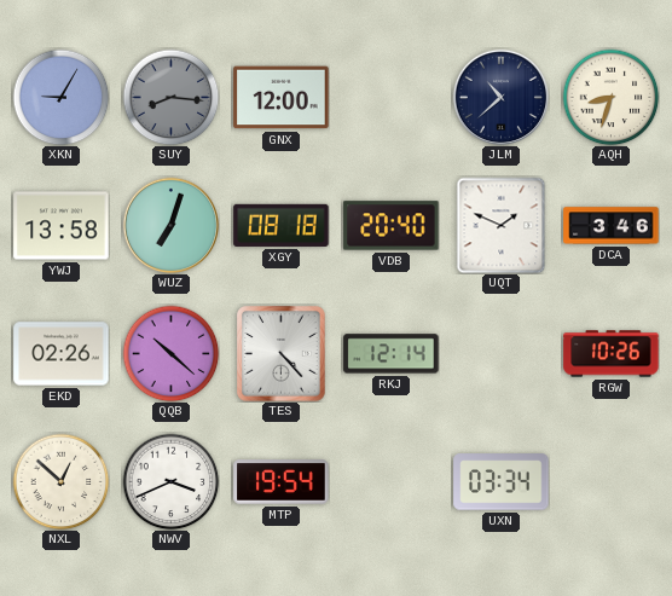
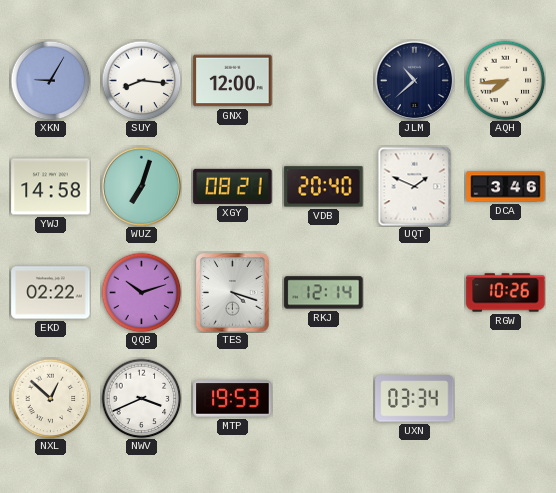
SUY dial: grey -> white (141, 80)
AQH: 8:33 -> 7:44 (505, 80)
YWJ: 13:58 -> 14:58 (51, 187)
XGY: 08:18 -> 08:21 (233, 186)
EKD: 02:26 -> 02:22 (51, 293)
QQB: 10:22 -> 10:12 (141, 292)
TES: 4:23 -> 4:18 (233, 293)
MTP: 19:54 -> 19:53 (233, 399)
